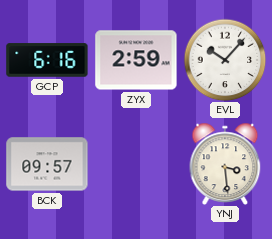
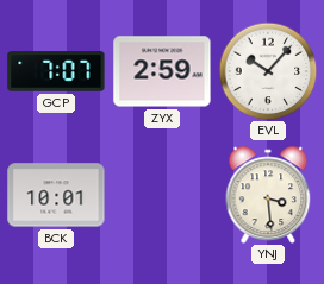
GCP: 6:16 -> 7:07 (56, 71)
BCK: 09:57 -> 10:01 (56, 195)
